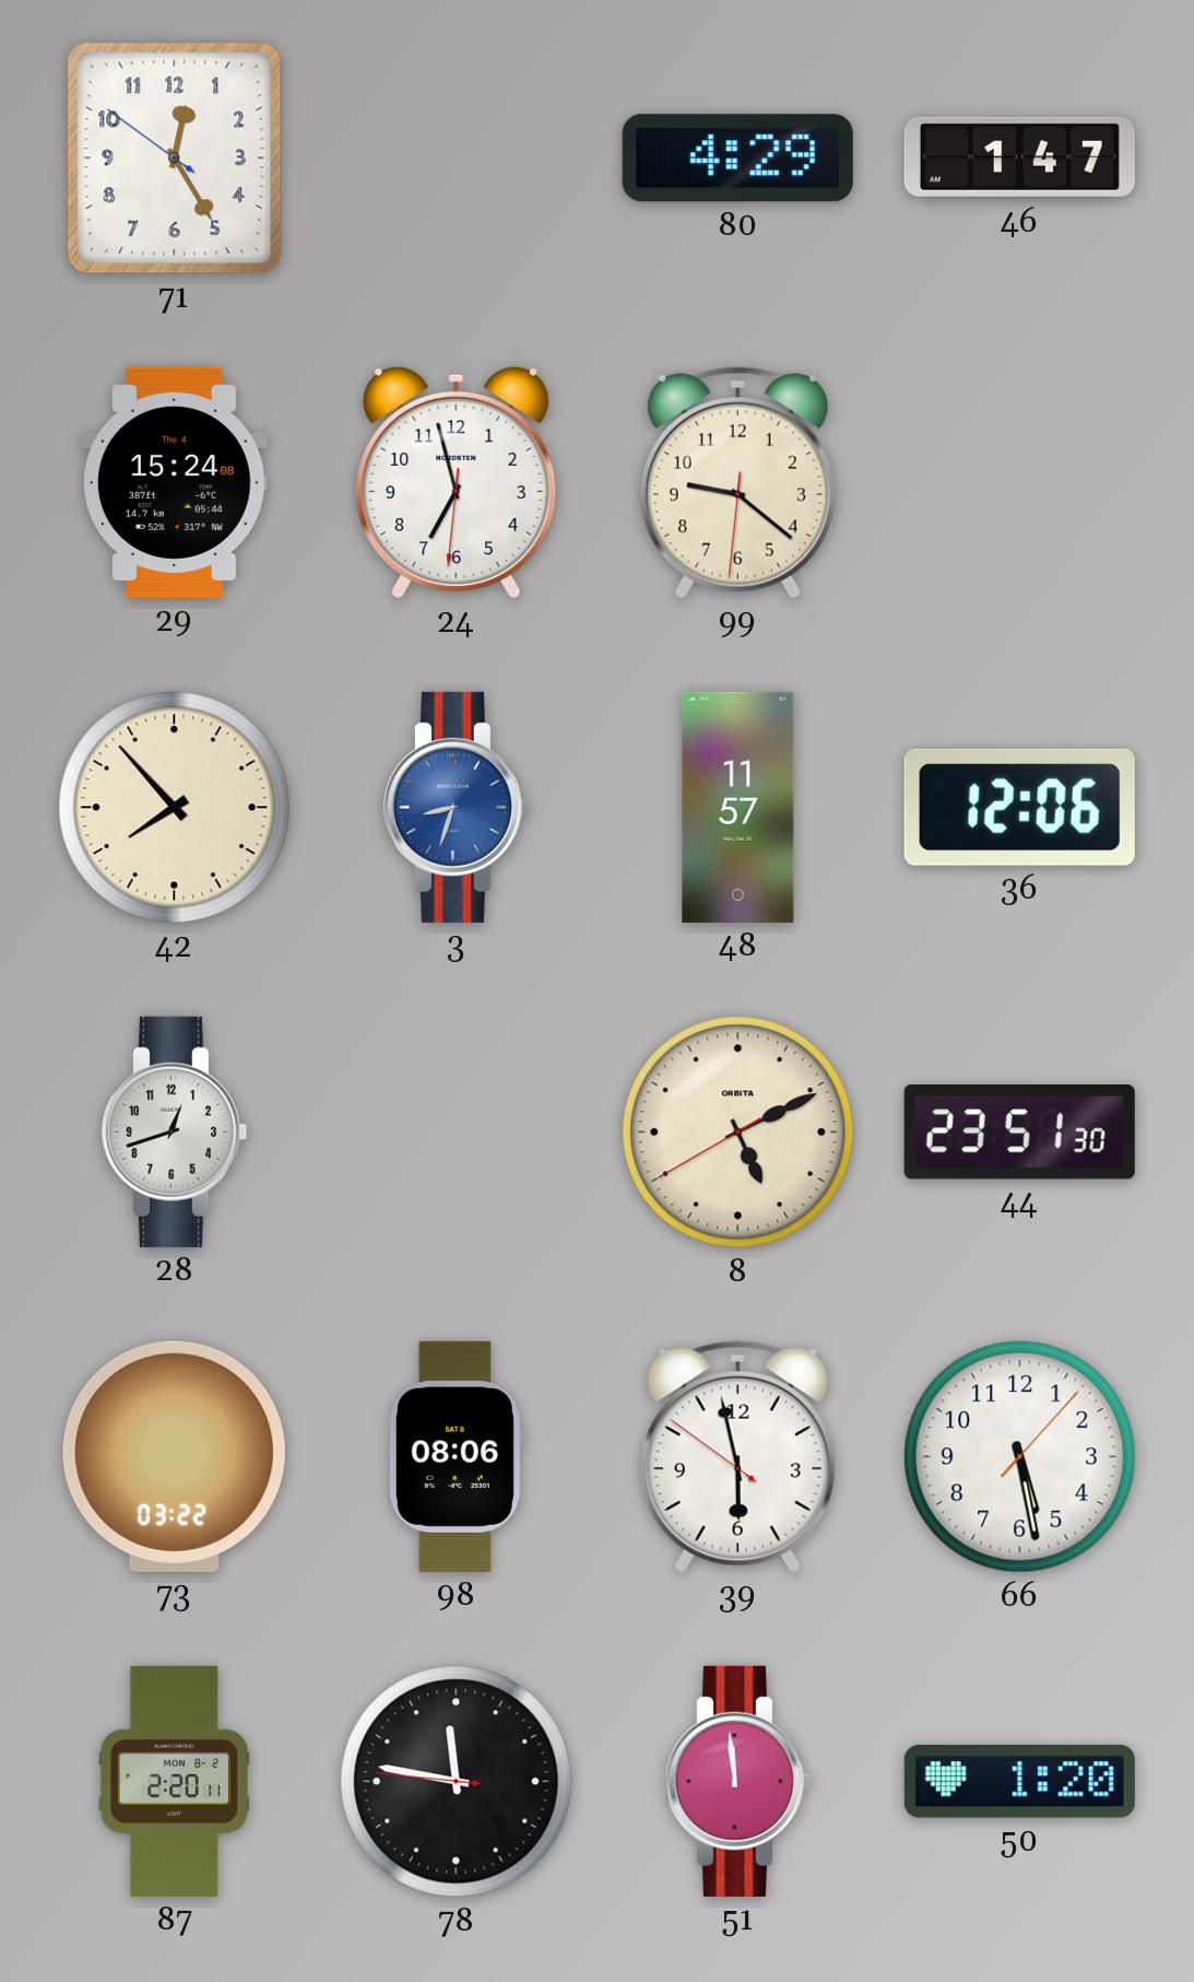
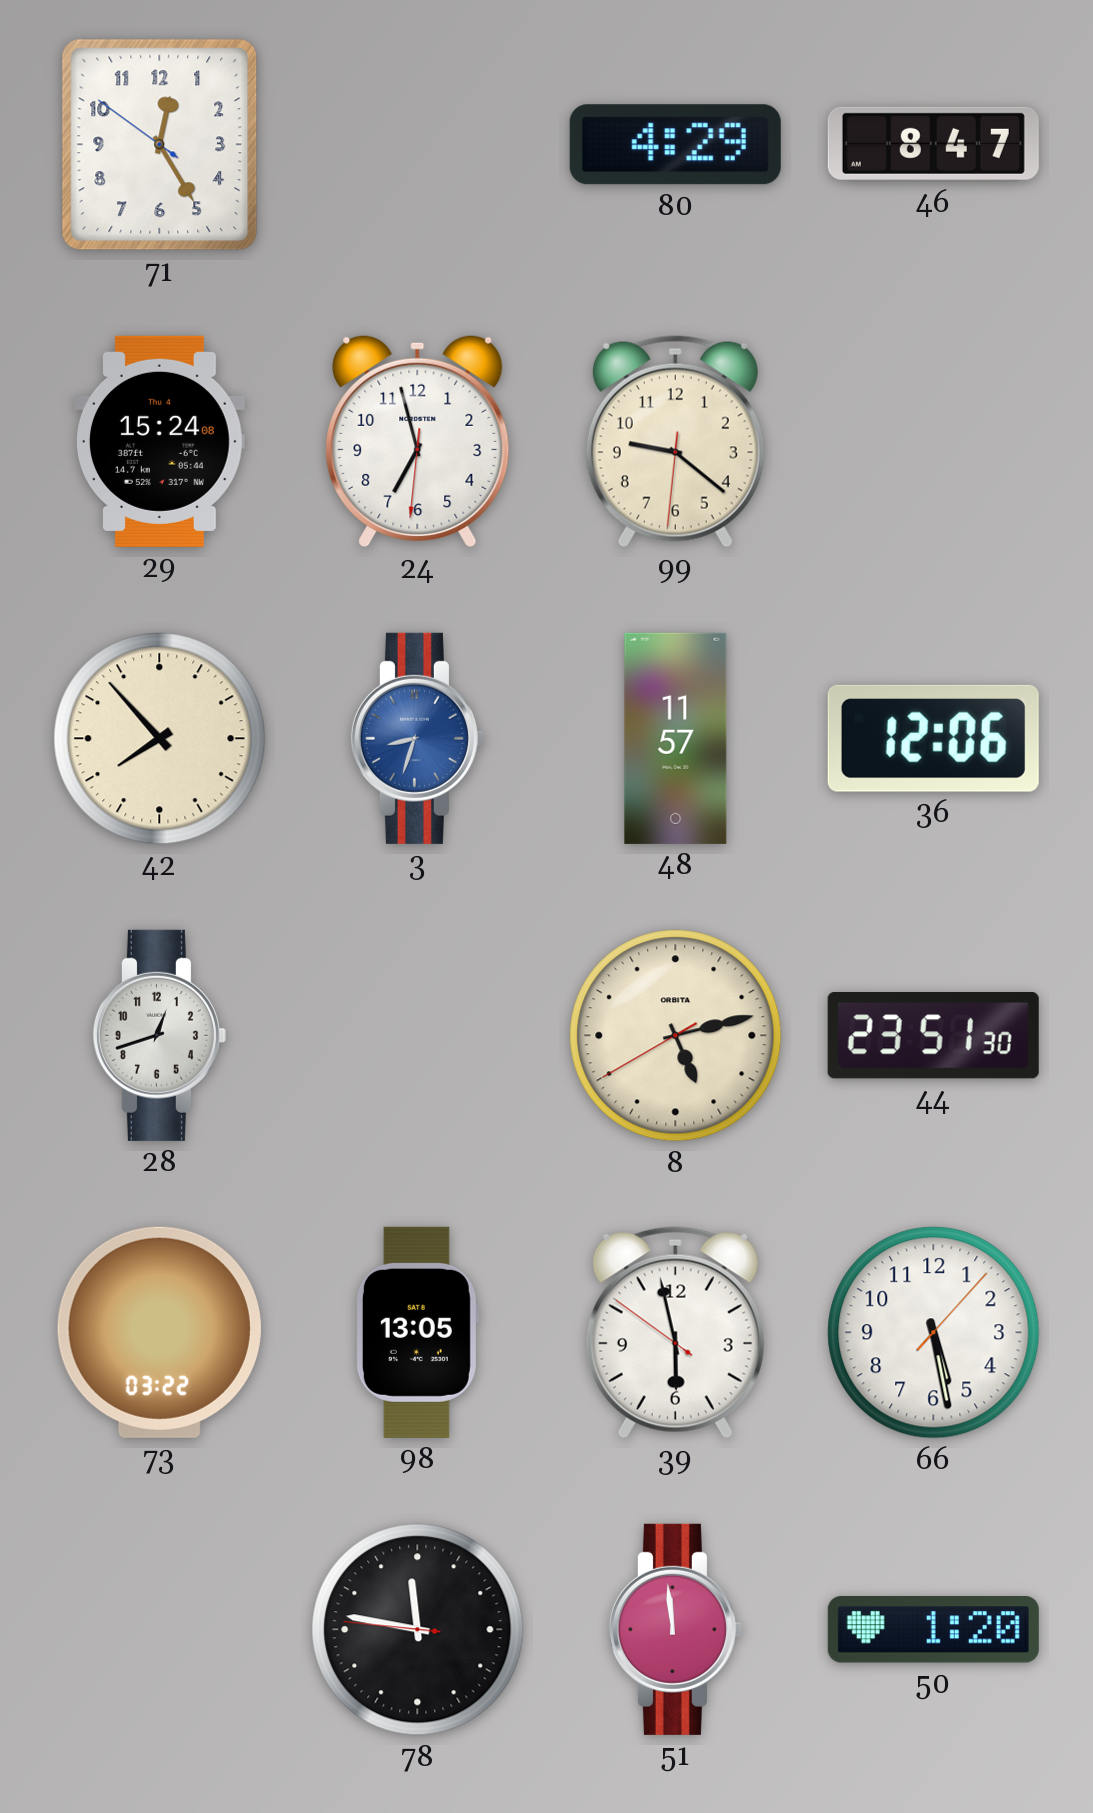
46: 1:47 -> 8:47 (933, 144)
8: 5:10 -> 5:12 (676, 1036)
98: 08:06 -> 13:05 (417, 1332)
87: 2:20 -> none (174, 1781)
